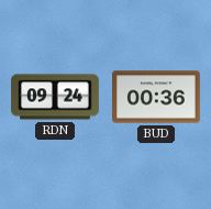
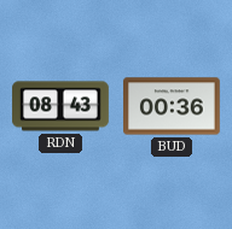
RDN: 09:24 -> 08:43 (60, 106)
